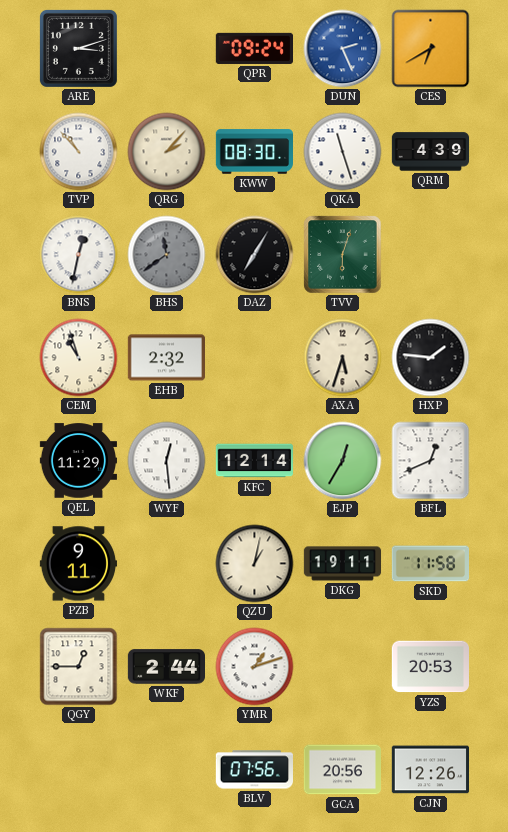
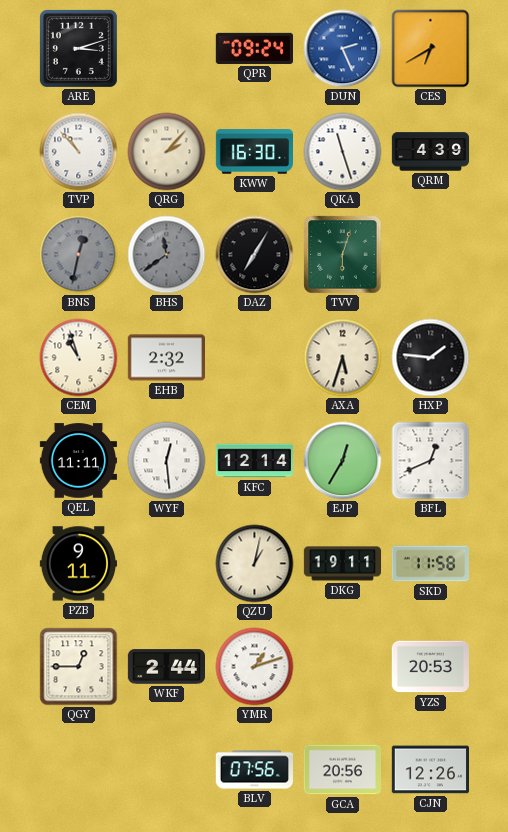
KWW: 08:30 -> 16:30 (255, 152)
BNS dial: white -> grey (79, 255)
QEL: 11:29 -> 11:11 (78, 461)
